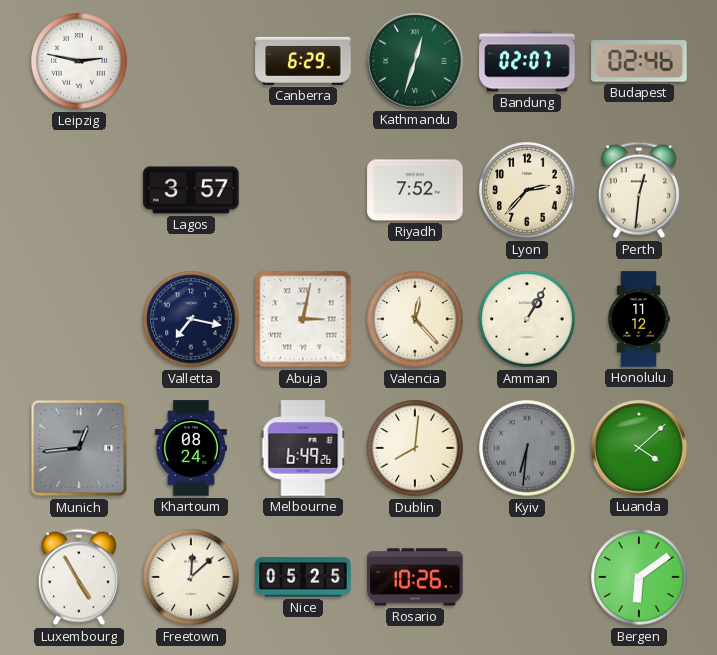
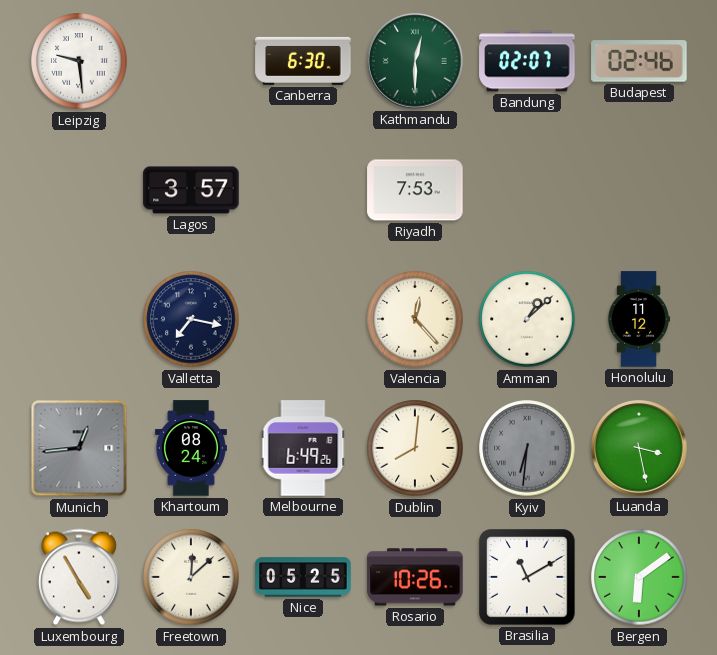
Leipzig: 2:47 -> 9:29 (79, 61)
Canberra: 6:29 -> 6:30 (303, 61)
Kathmandu: 12:33 -> 12:30 (415, 61)
Riyadh: 7:52 -> 7:53 (415, 190)
Lyon: 2:37 -> none (527, 190)
Perth: 12:31 -> none (639, 190)
Abuja: 3:02 -> none (303, 319)
Amman: 1:05 -> 1:08 (527, 319)
Luanda: 4:08 -> 3:28 (639, 448)
Brasilia: none -> 11:10 (527, 577)
